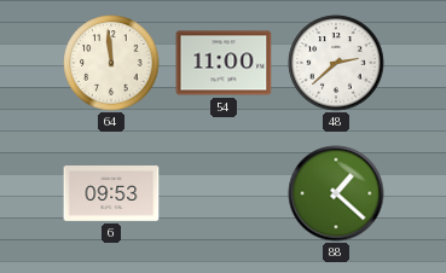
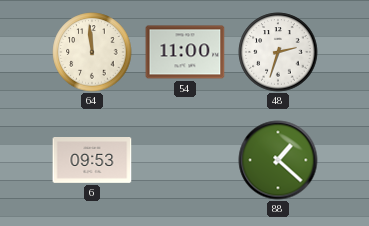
48: 2:38 -> 2:33 (278, 52)
